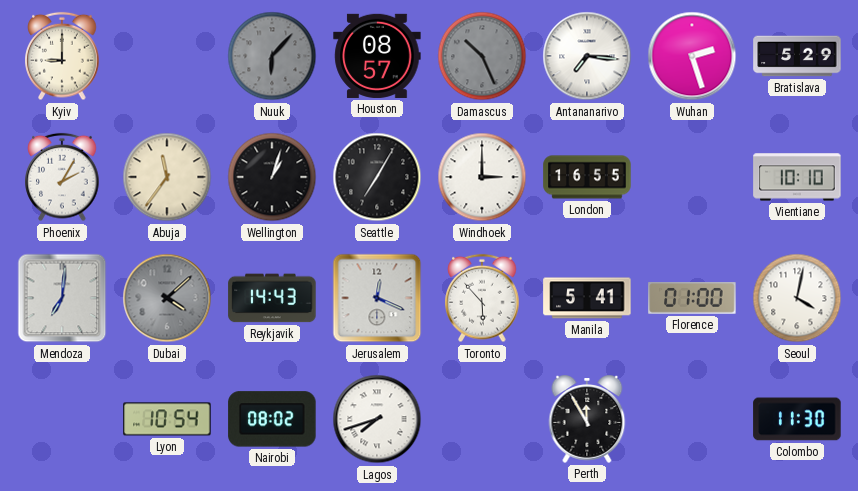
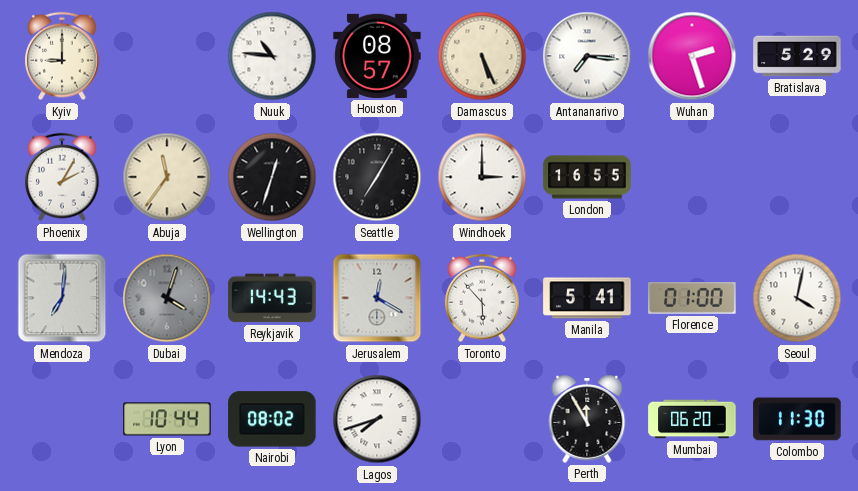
Nuuk: 6:07 -> 10:46 (272, 56)
Nuuk dial: grey -> white (272, 56)
Damascus: 10:26 -> 5:26 (482, 56)
Damascus dial: grey -> cream (482, 56)
Wellington: 1:03 -> 12:33 (272, 177)
Vientiane: 10:10 -> none (797, 177)
Dubai: 4:08 -> 4:03 (167, 298)
Jerusalem: 12:19 -> 12:20 (377, 298)
Lyon: 10:54 -> 10:44 (167, 419)
Mumbai: none -> 06:20 (692, 419)
